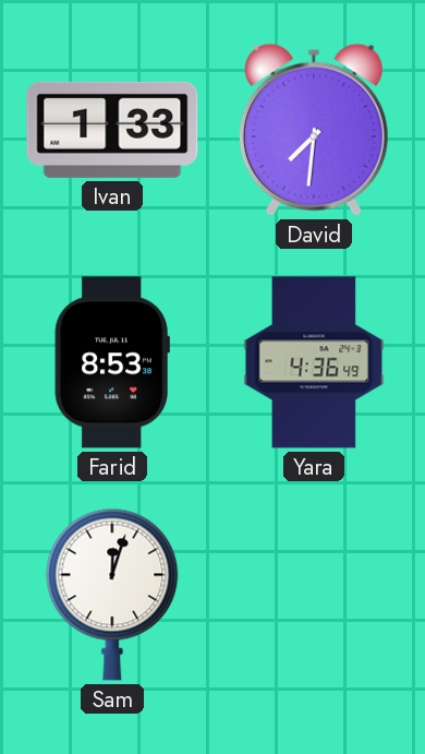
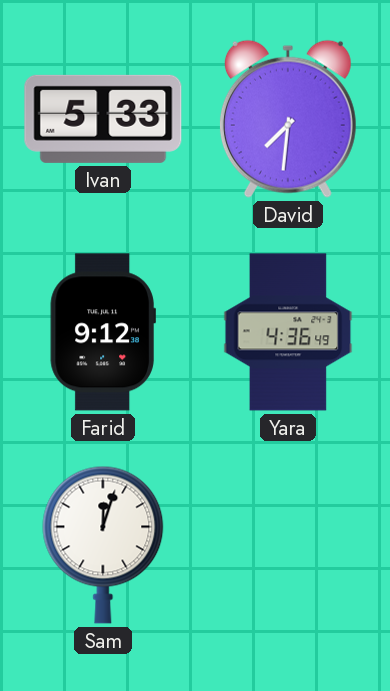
Ivan: 1:33 -> 5:33 (103, 119)
Farid: 8:53 -> 9:12 (103, 332)
